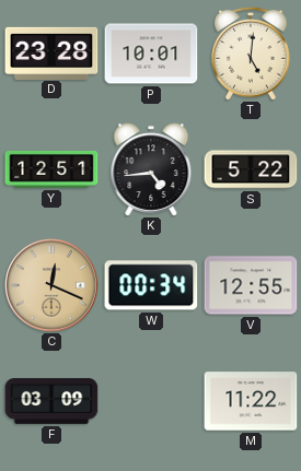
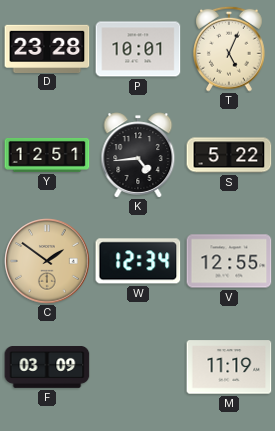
T: 5:01 -> 5:04 (230, 49)
C: 12:19 -> 1:51 (47, 261)
W: 00:34 -> 12:34 (138, 261)
M: 11:22 -> 11:19 (229, 367)
